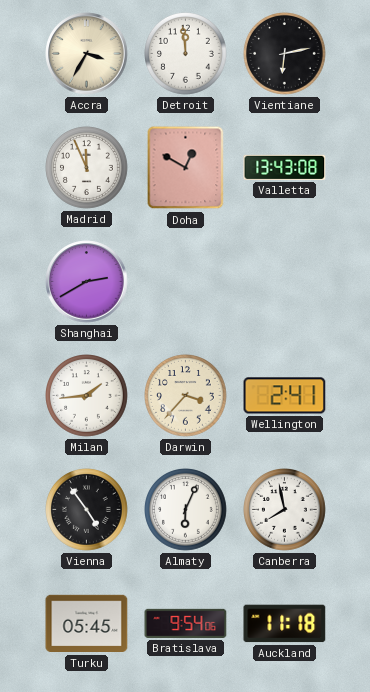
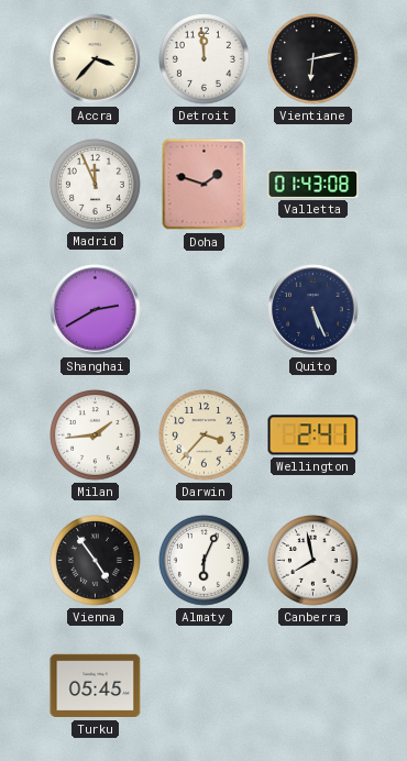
Accra: 3:35 -> 3:37 (96, 59)
Doha: 12:50 -> 1:48 (205, 185)
Valletta: 13:43 -> 01:43 (313, 184)
Quito: none -> 5:26 (313, 310)
Bratislava: 9:54 -> none (186, 623)
Auckland: 11:18 -> none (285, 624)
